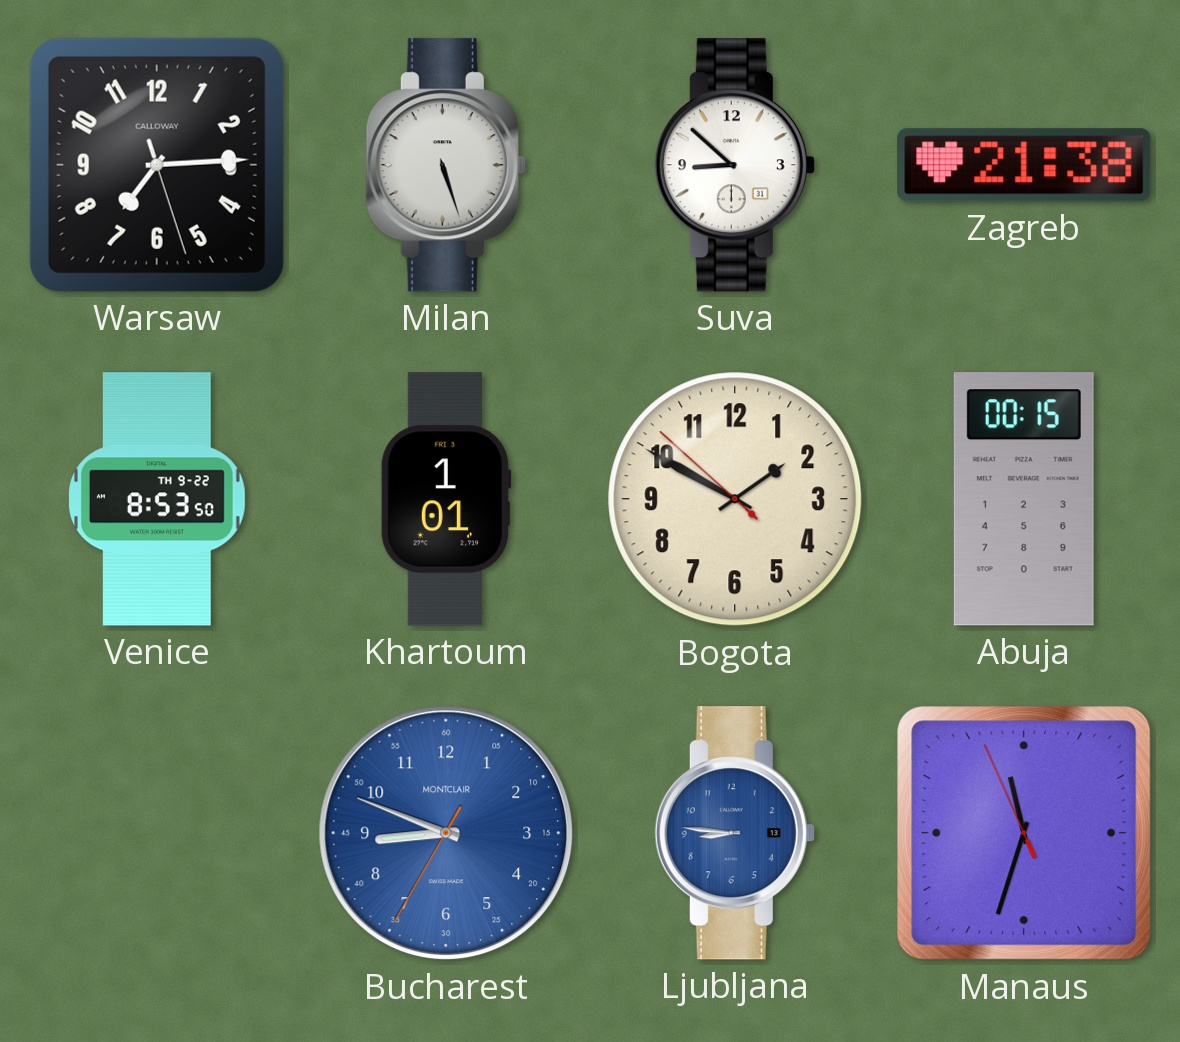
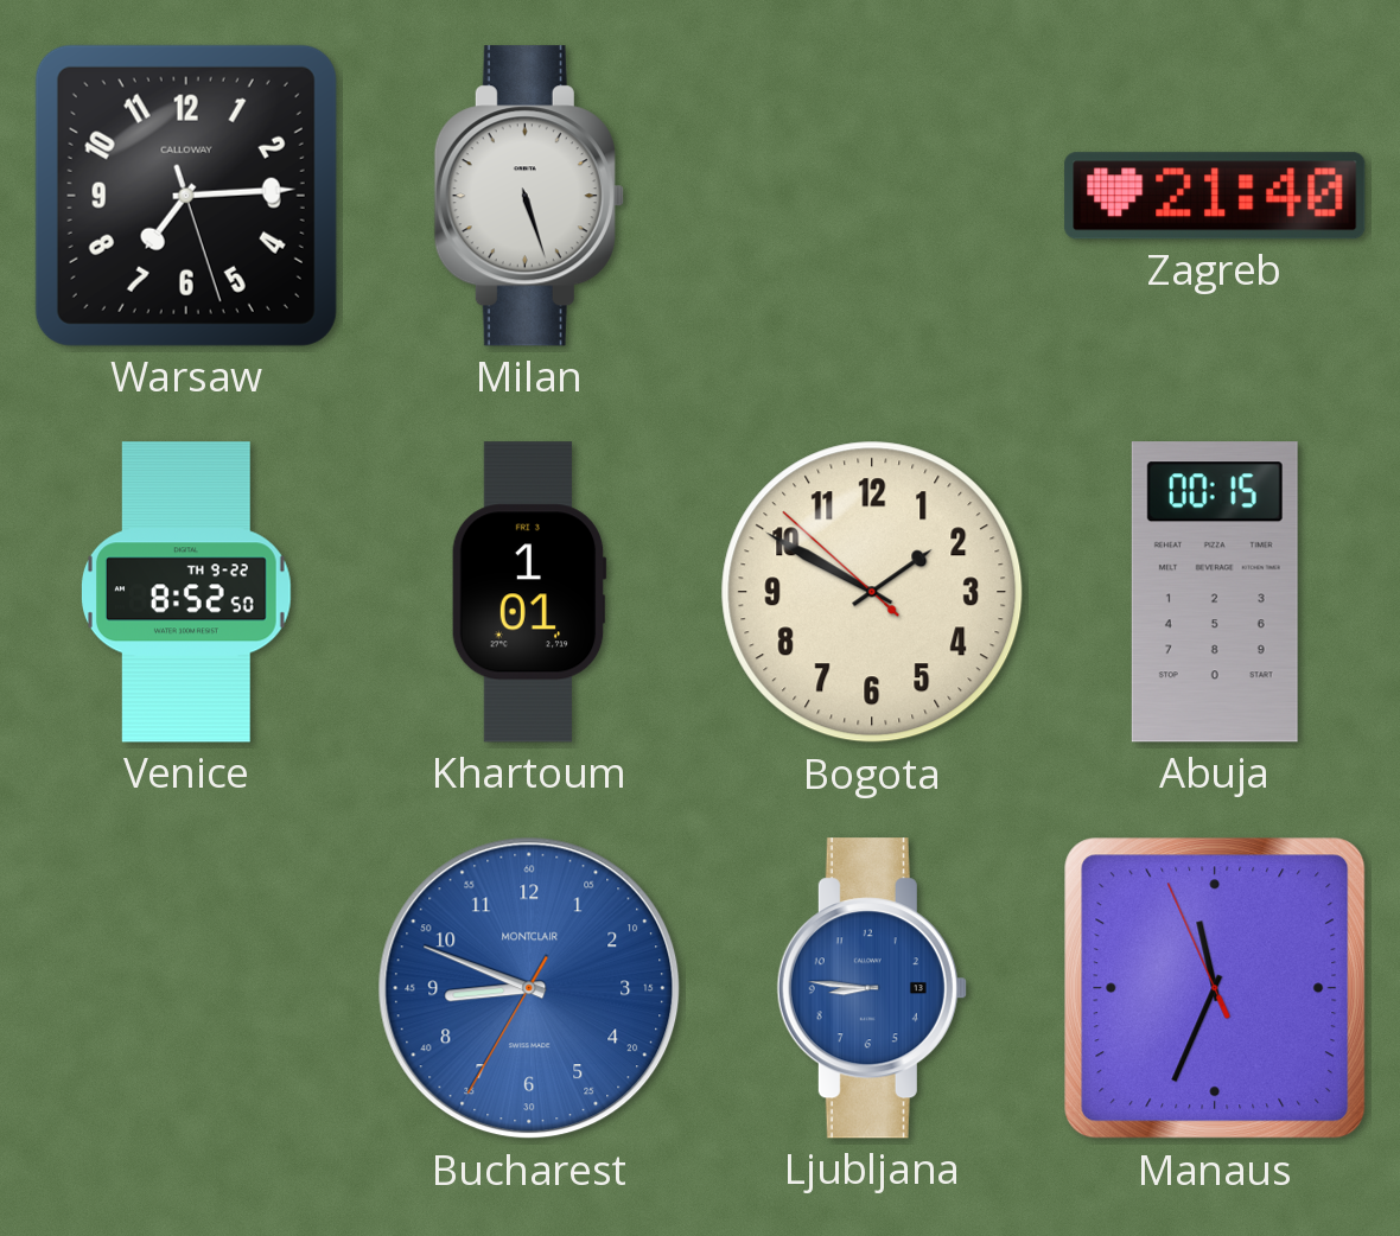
Suva: 8:52 -> none (735, 165)
Zagreb: 21:38 -> 21:40 (1215, 196)
Venice: 8:53 -> 8:52 (186, 592)
Manaus: 11:32 -> 11:33 (1215, 988)
